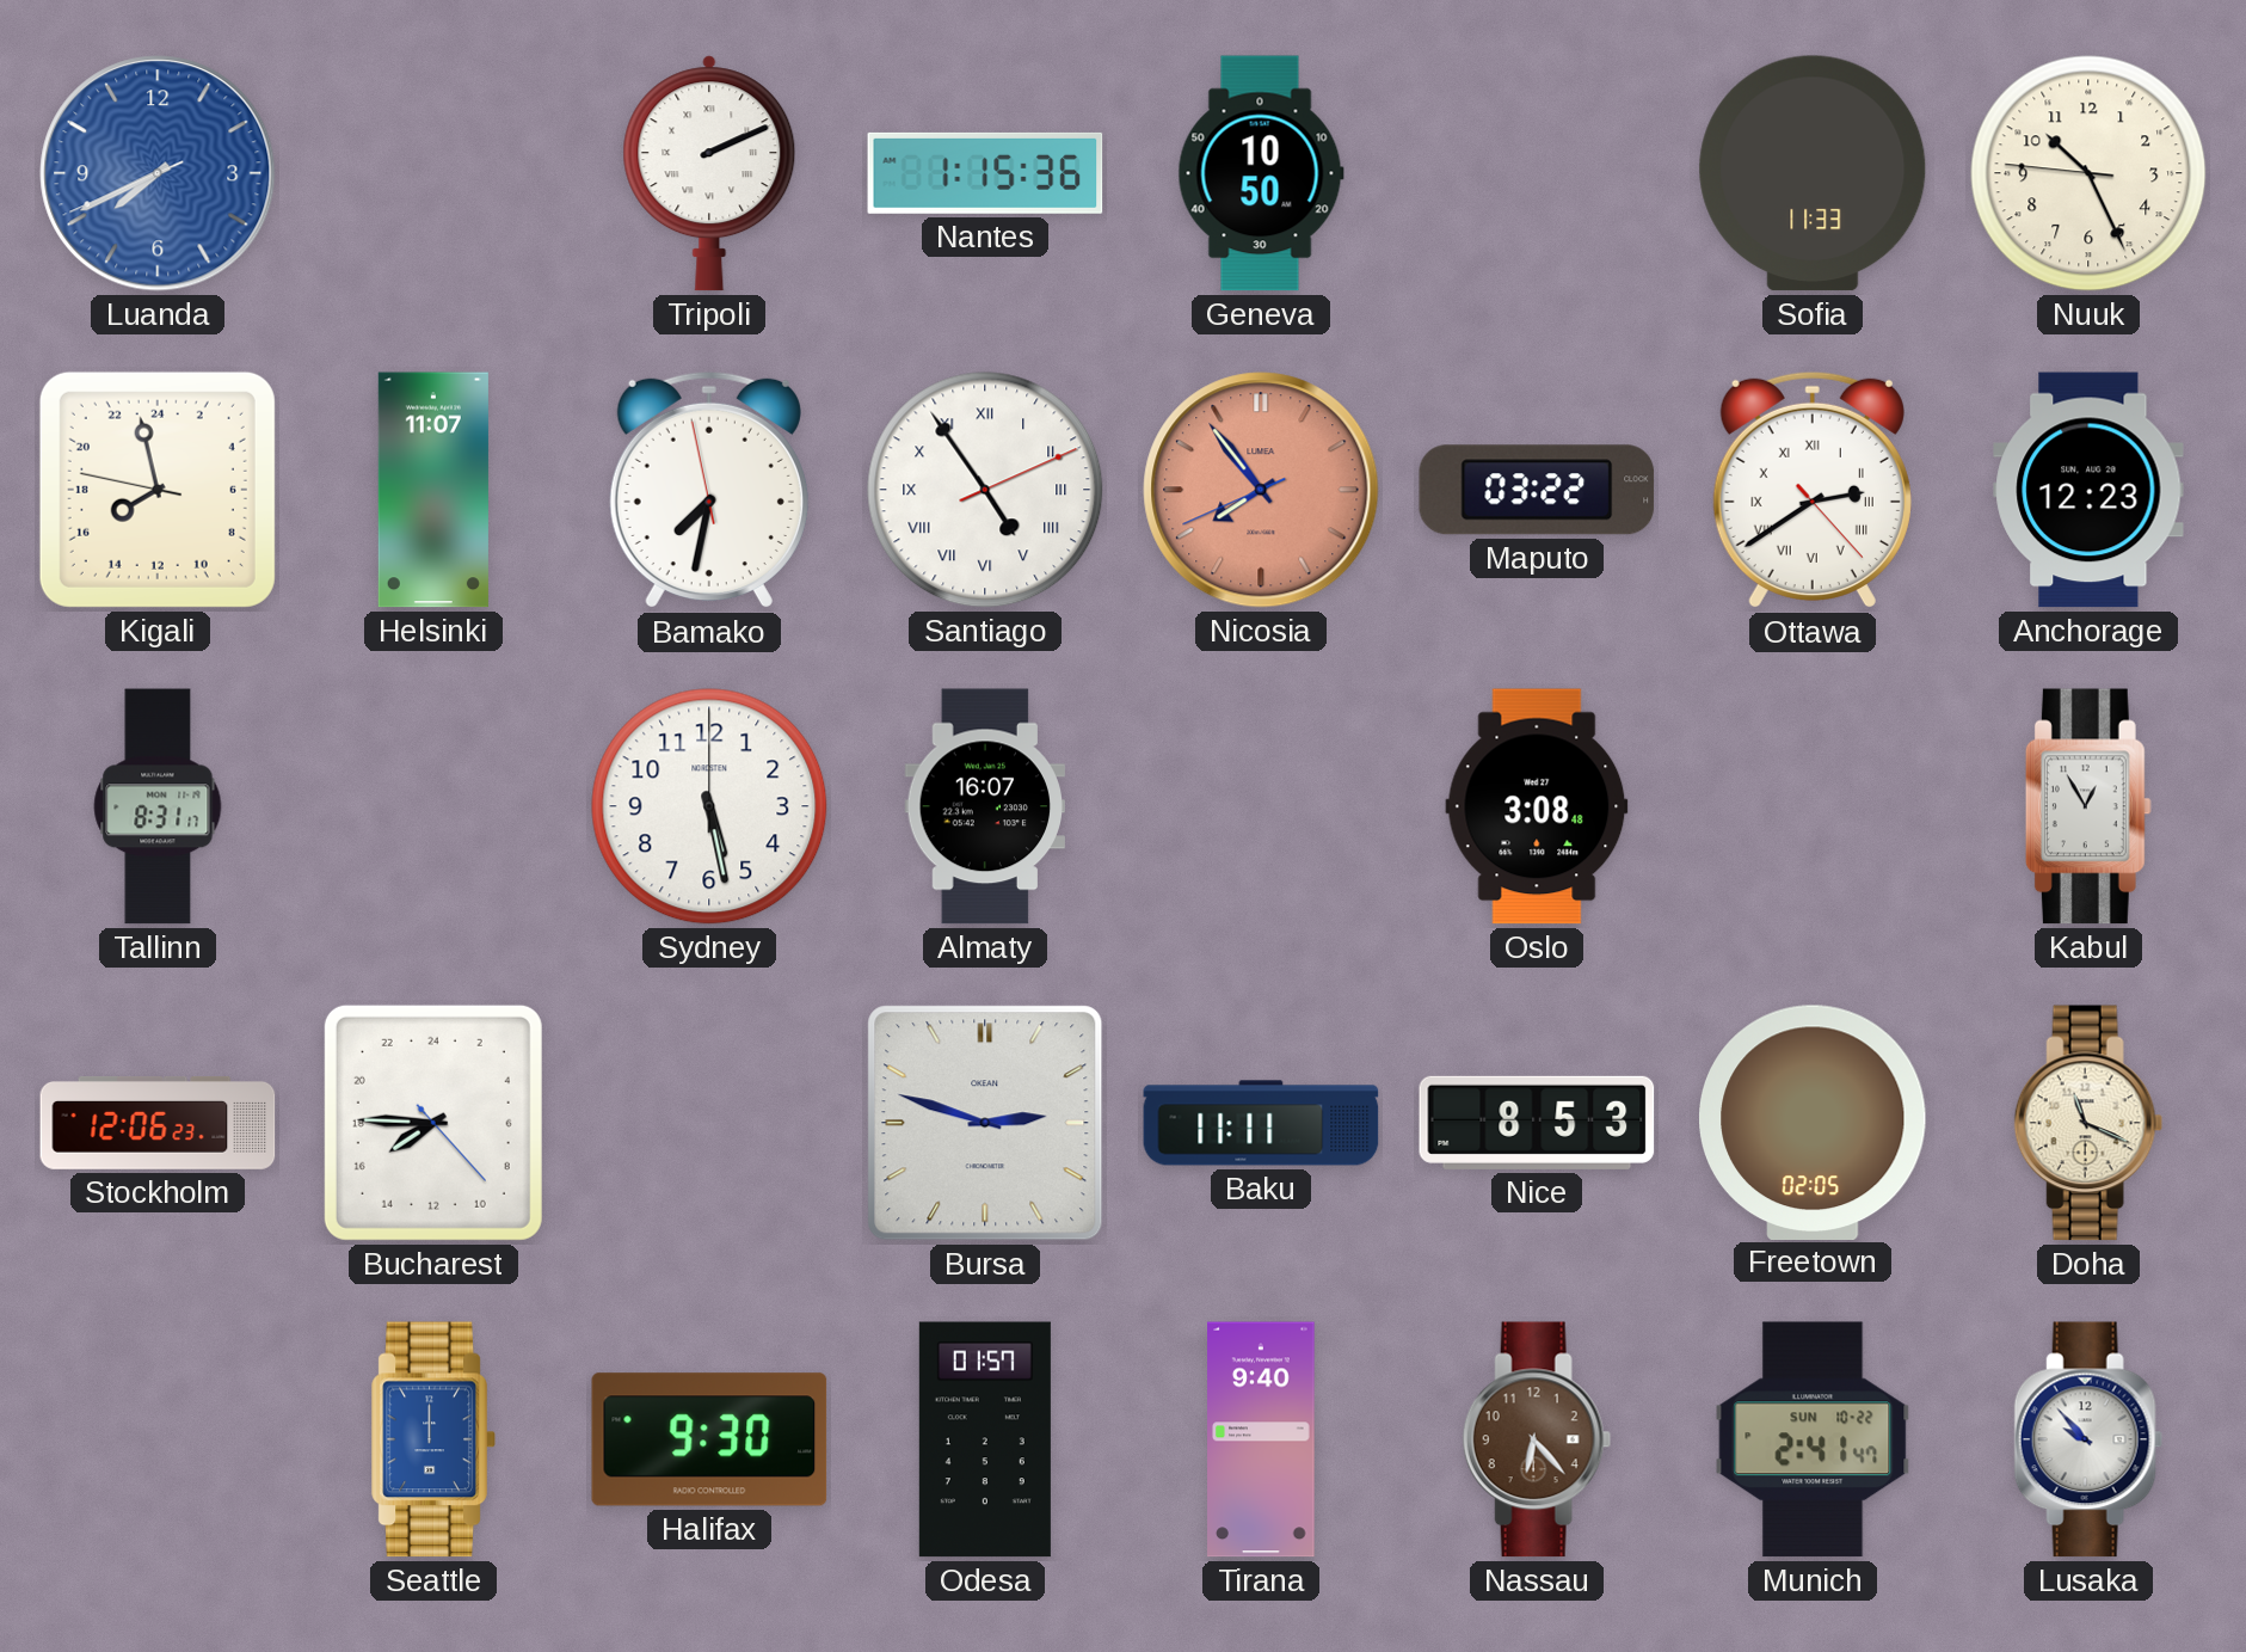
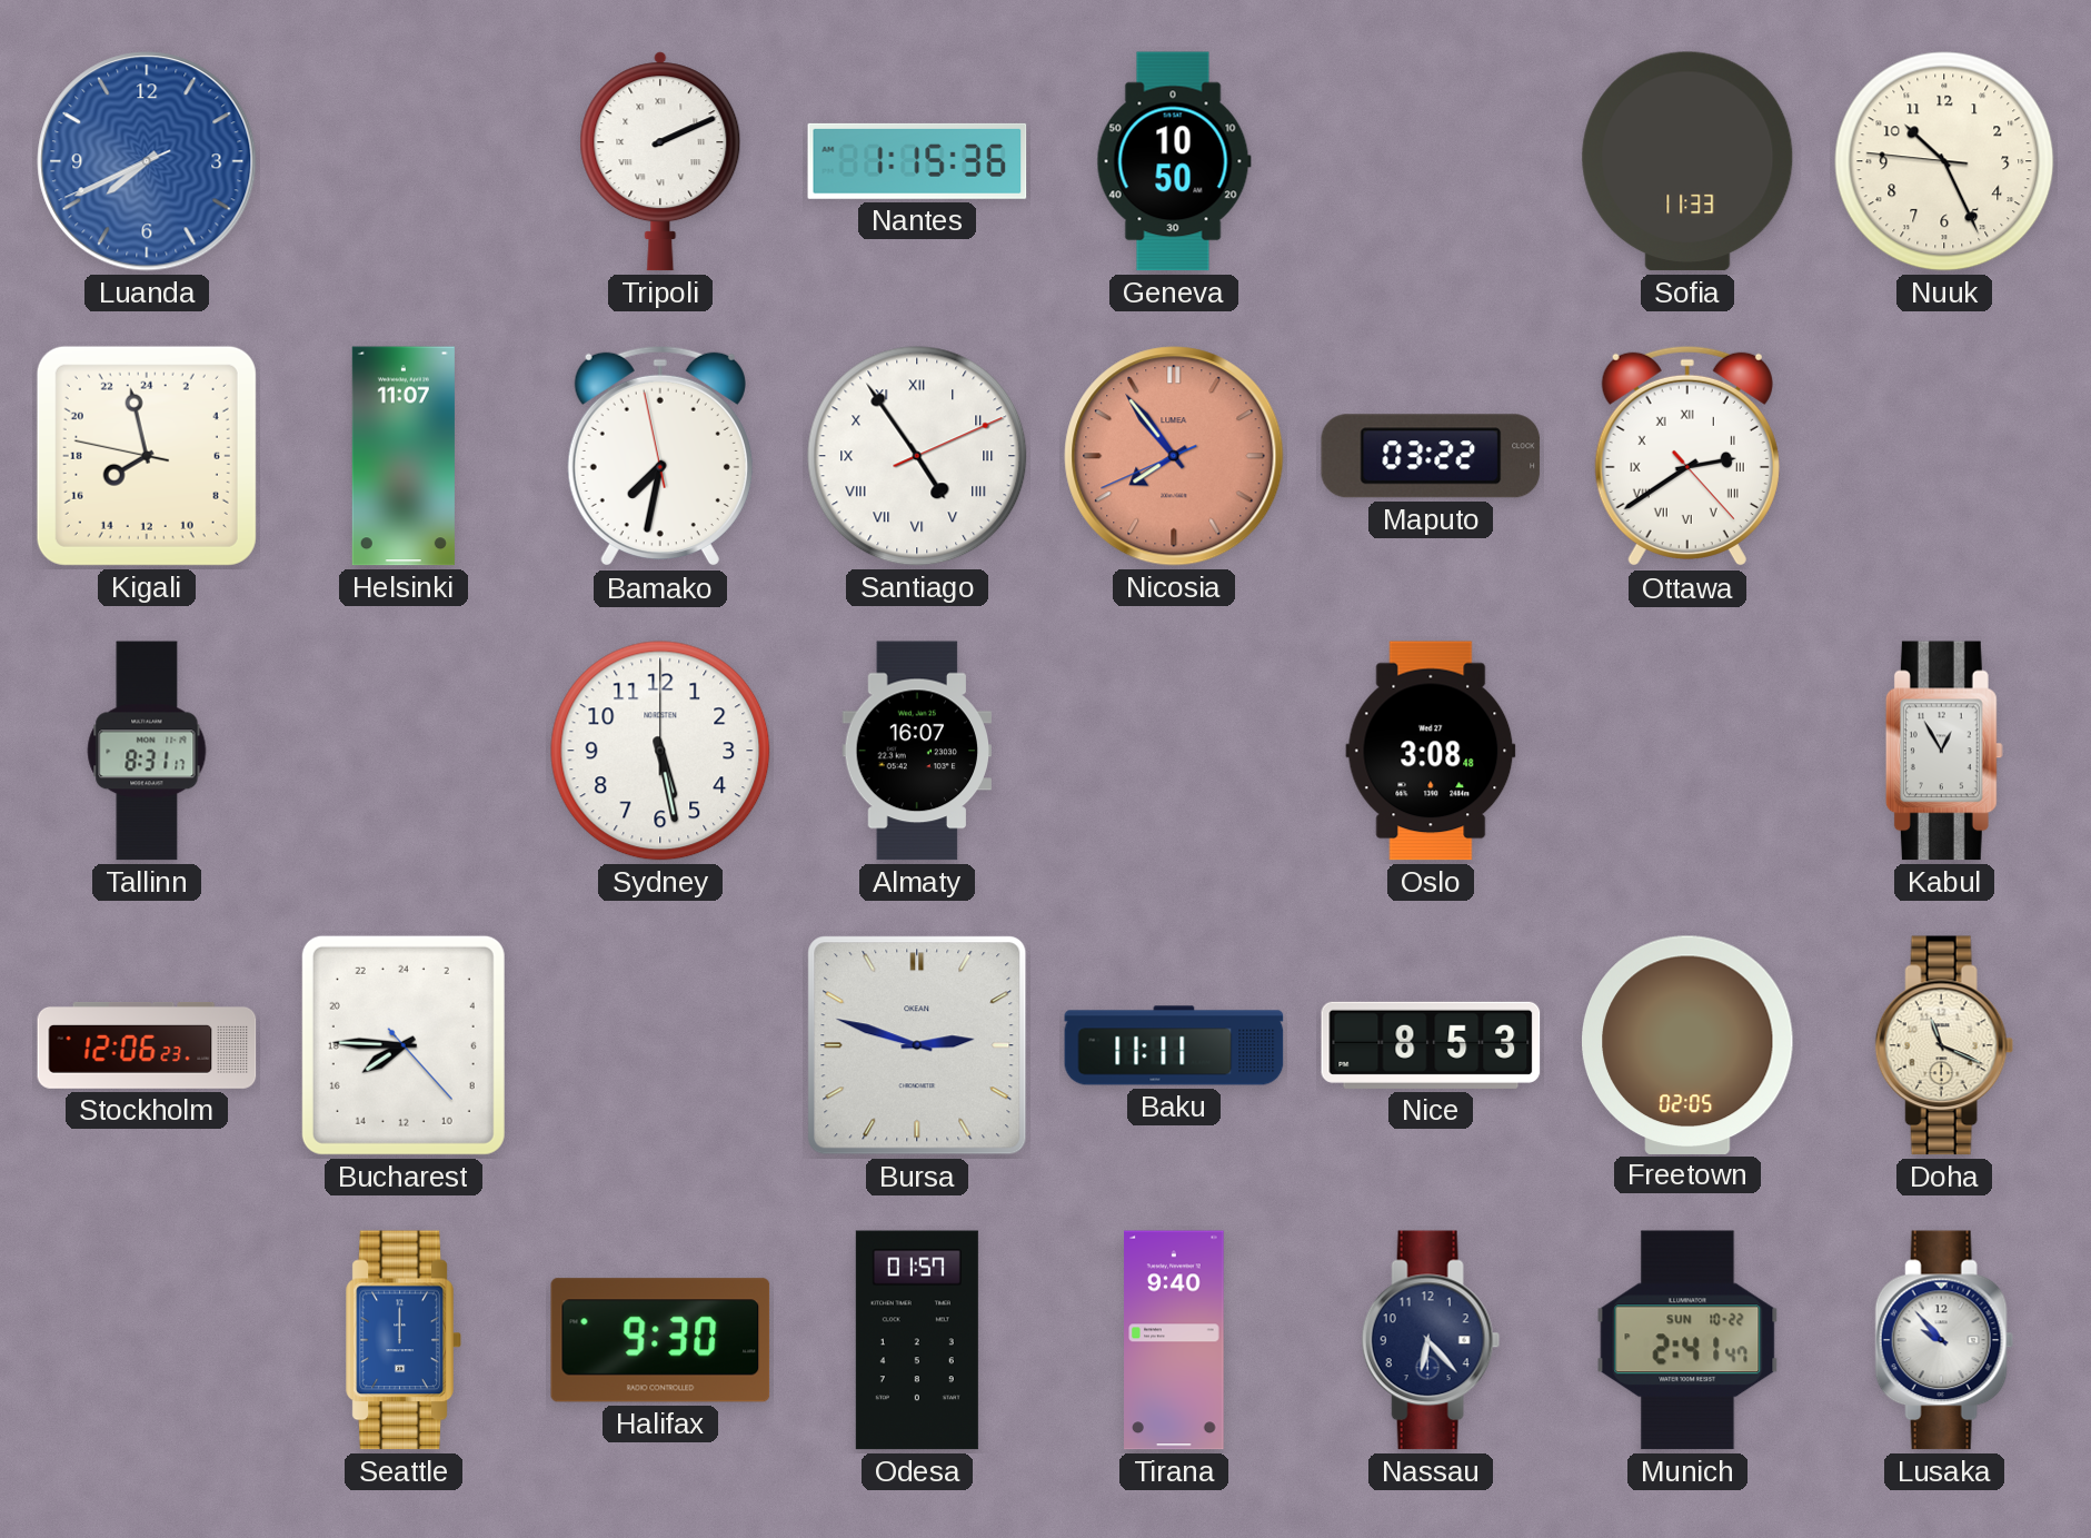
Anchorage: 12:23 -> none (2088, 490)
Nassau dial: brown -> navy (1431, 1340)
